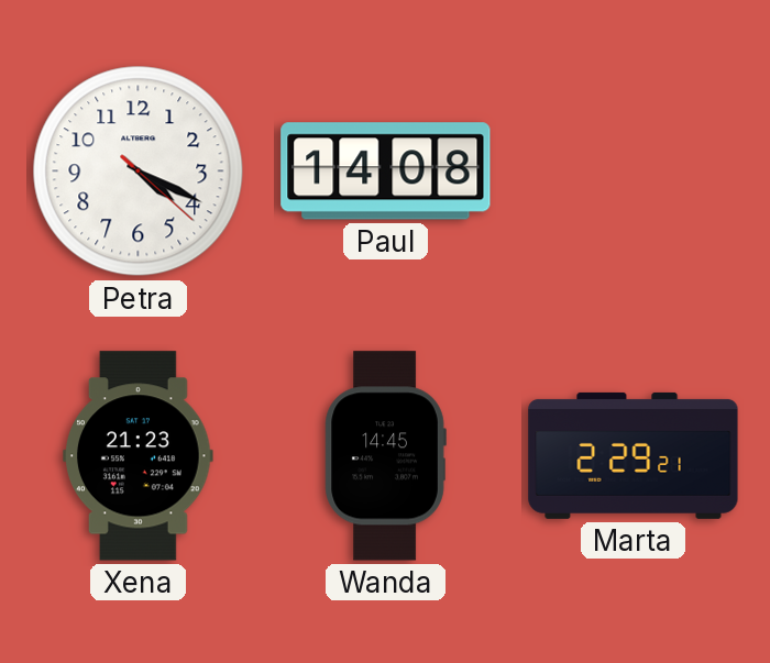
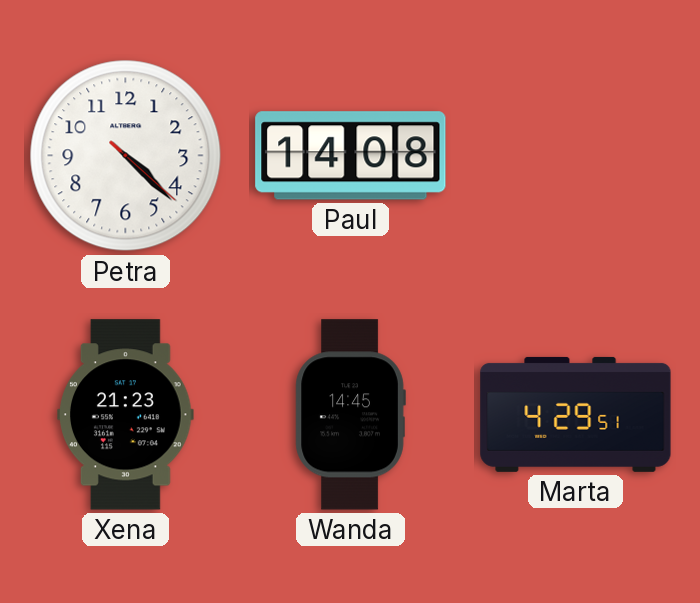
Petra: 4:19 -> 4:22 (126, 156)
Marta: 2:29 -> 4:29 (576, 414)
